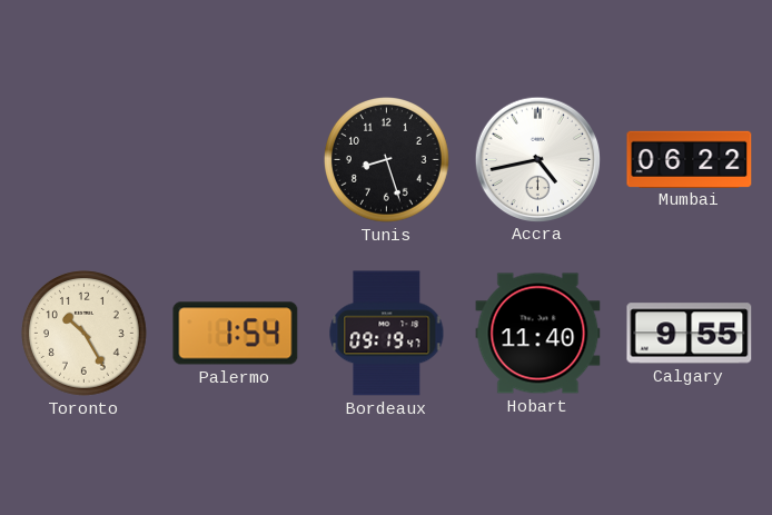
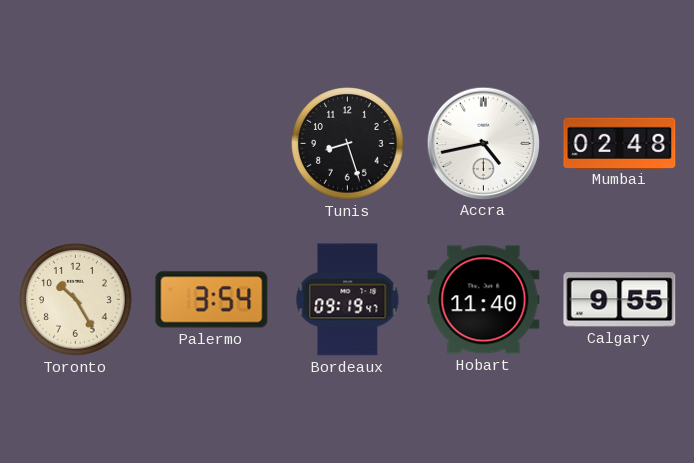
Mumbai: 06:22 -> 02:48 (620, 143)
Palermo: 1:54 -> 3:54 (212, 300)
